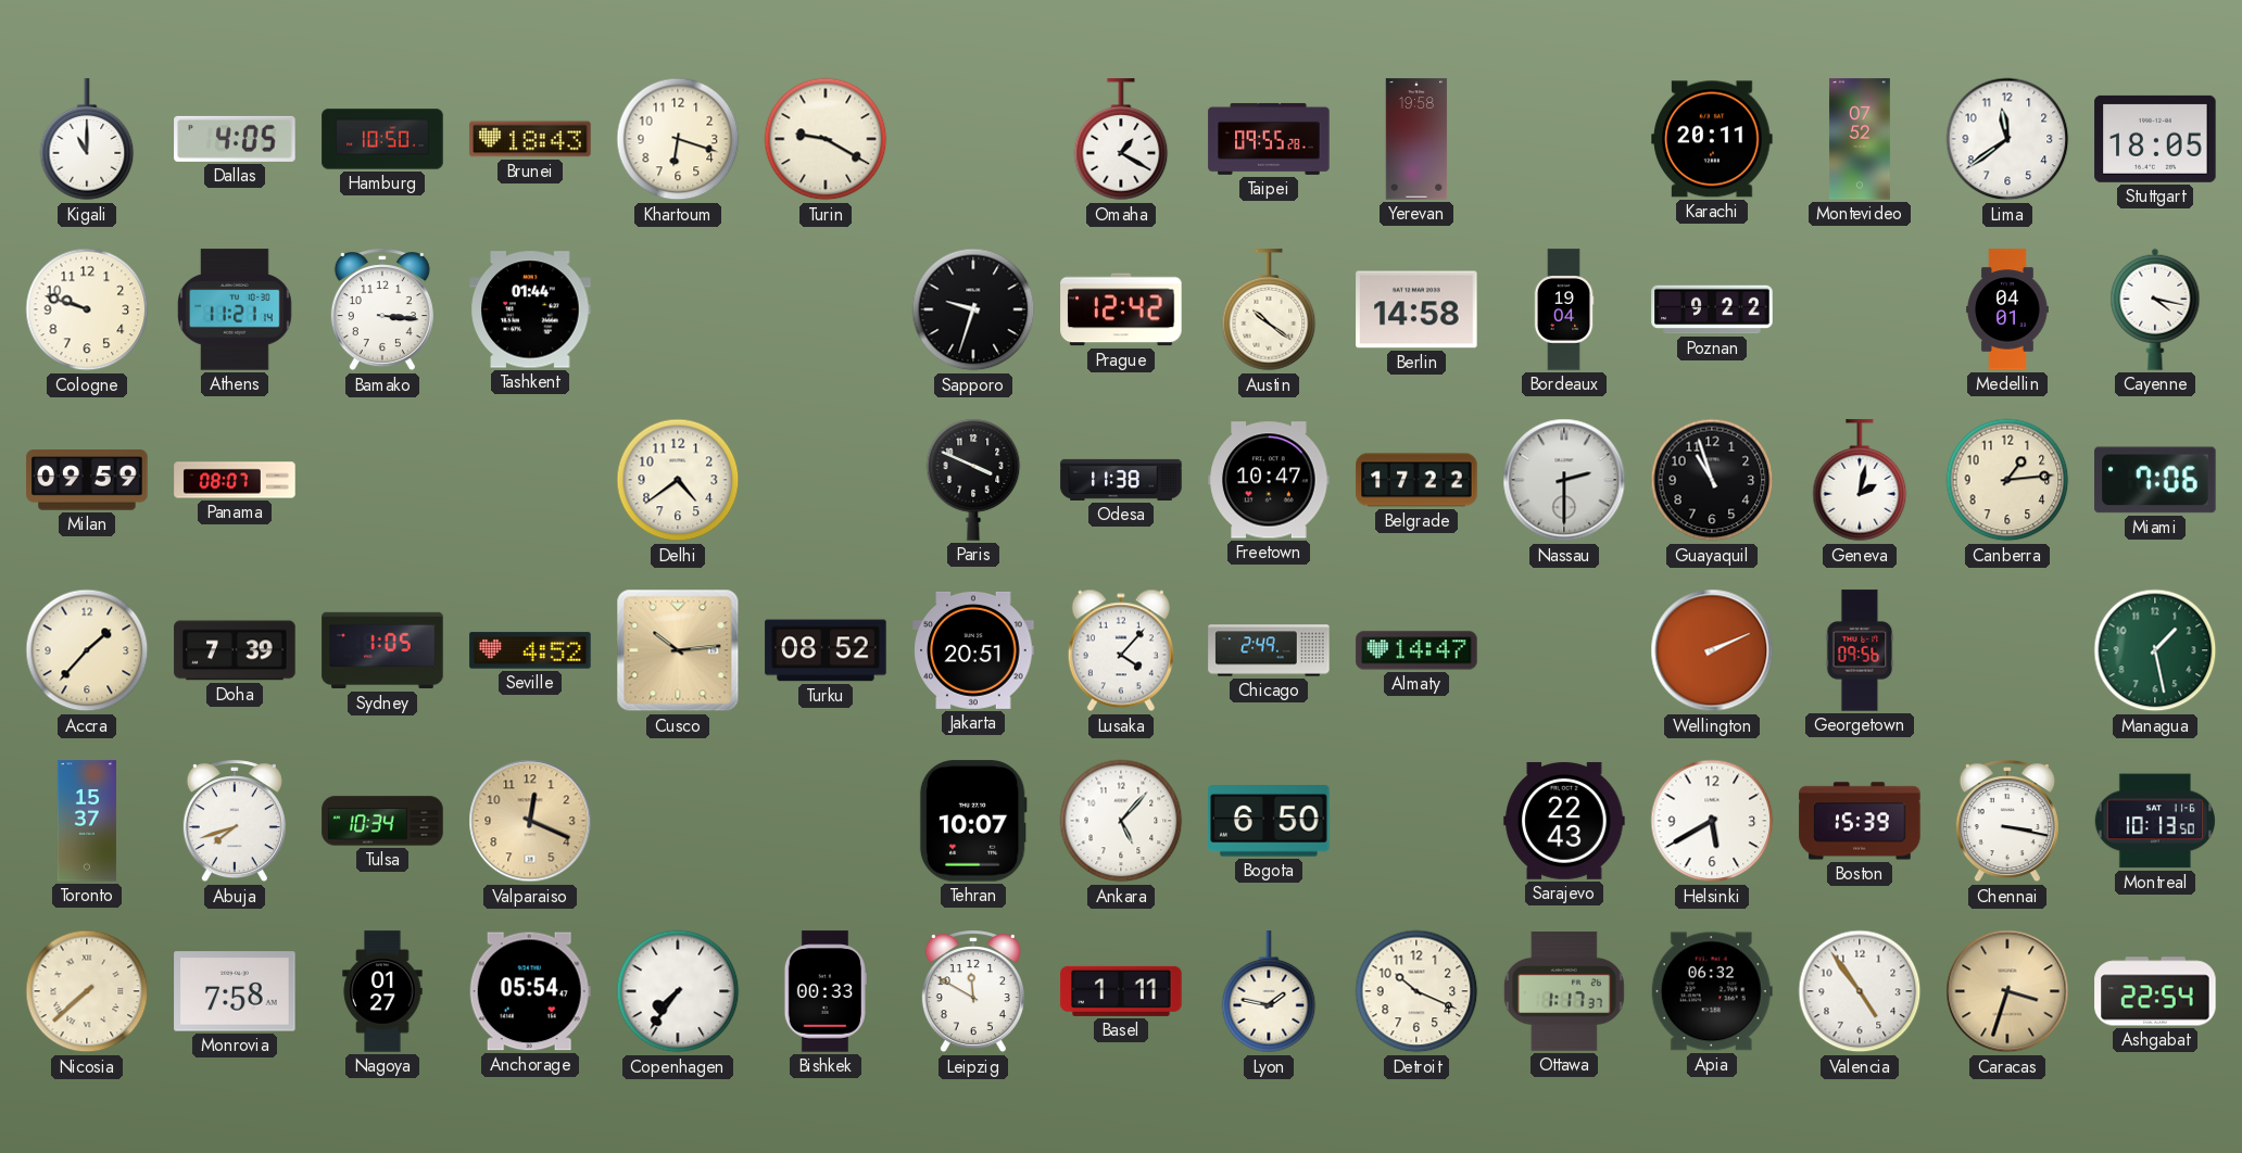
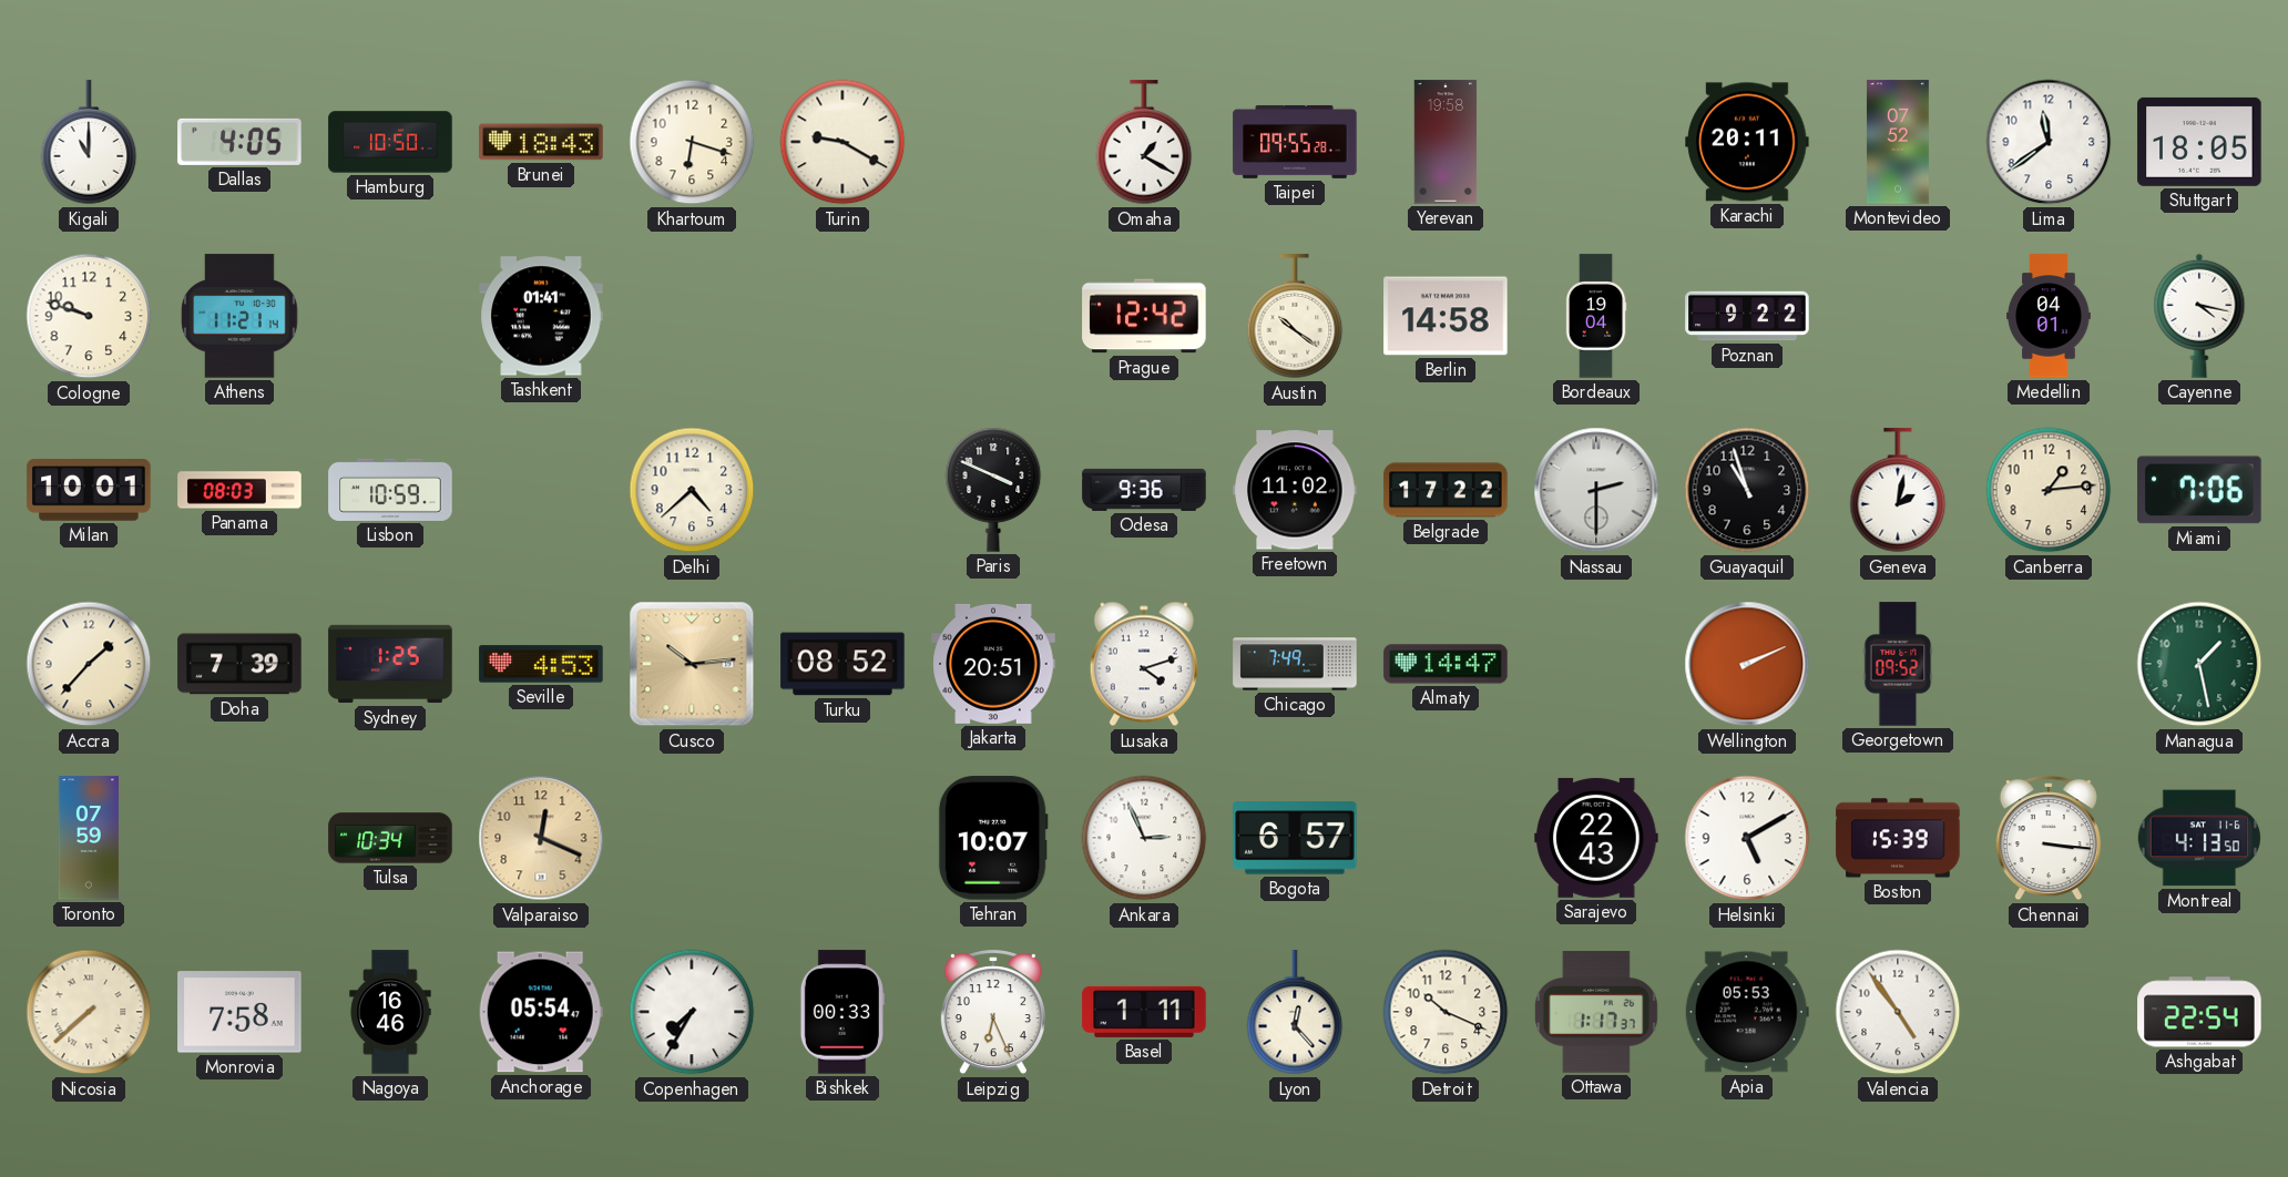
Bamako: 3:16 -> none (382, 311)
Tashkent: 01:44 -> 01:41 (541, 316)
Sapporo: 9:33 -> none (973, 309)
Milan: 09:59 -> 10:01 (89, 490)
Panama: 08:07 -> 08:03 (239, 490)
Lisbon: none -> 10:59 (390, 490)
Delhi: 4:39 -> 4:38 (692, 490)
Odesa: 11:38 -> 9:36 (1144, 490)
Freetown: 10:47 -> 11:02 (1295, 490)
Sydney: 1:05 -> 1:25 (390, 664)
Seville: 4:52 -> 4:53 (541, 664)
Lusaka: 4:07 -> 4:12 (1144, 664)
Chicago: 2:49 -> 7:49 (1295, 664)
Georgetown: 09:56 -> 09:52 (1898, 664)
Toronto: 15:37 -> 07:59 (89, 838)
Abuja: 7:42 -> none (235, 822)
Ankara: 5:07 -> 2:56 (1144, 838)
Bogota: 6:50 -> 6:57 (1295, 838)
Helsinki: 5:40 -> 5:10 (1747, 838)
Chennai: 3:17 -> 3:16 (2049, 839)
Montreal: 10:13 -> 4:13 (2199, 838)
Nagoya: 01:27 -> 16:46 (390, 1012)
Copenhagen: 7:36 -> 7:35 (692, 1012)
Leipzig: 11:50 -> 6:26 (993, 1013)
Lyon: 1:47 -> 12:23 (1295, 1013)
Apia: 06:32 -> 05:53 (1747, 1012)
Caracas: 3:33 -> none (2007, 991)
